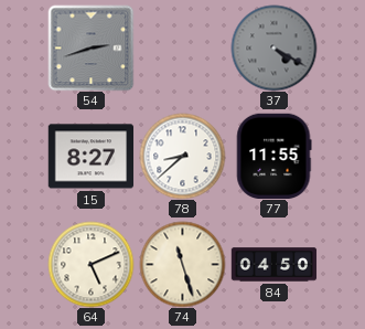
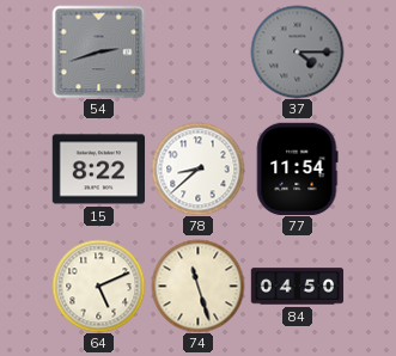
37: 4:20 -> 4:15 (297, 51)
15: 8:27 -> 8:22 (98, 170)
77: 11:55 -> 11:54 (297, 168)
